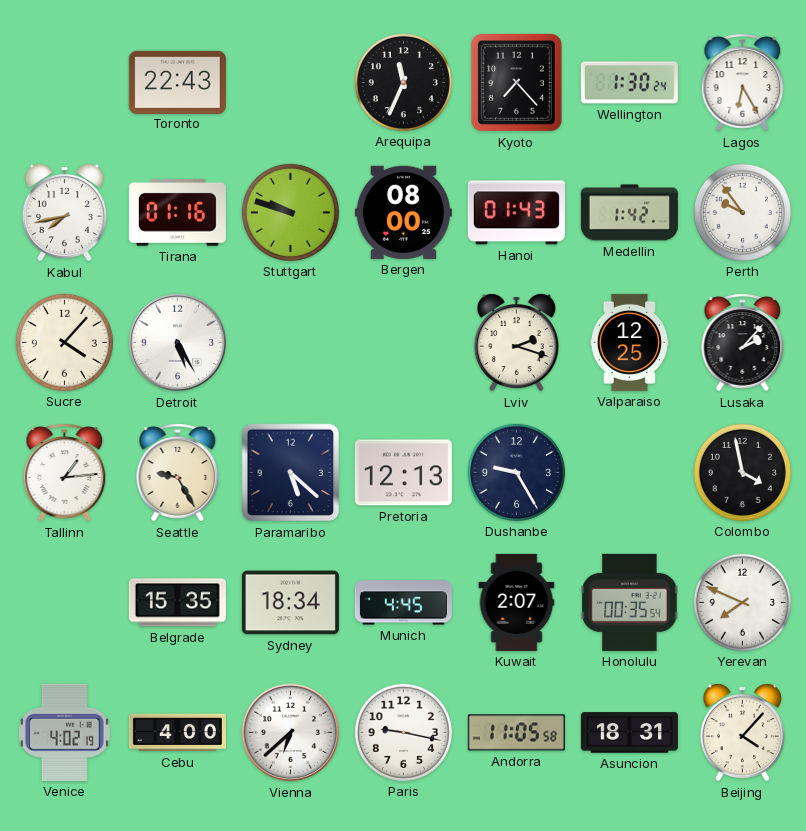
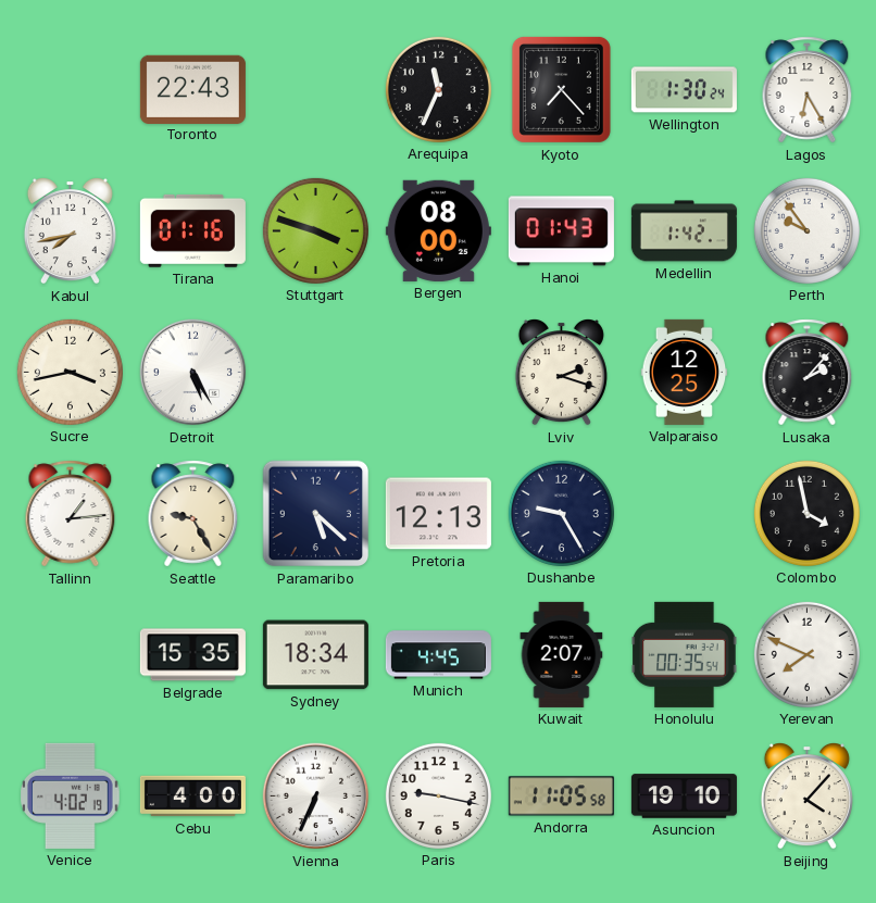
Stuttgart: 9:48 -> 3:48 (315, 230)
Sucre: 4:07 -> 3:43 (70, 372)
Vienna: 6:38 -> 6:34 (316, 797)
Asuncion: 18:31 -> 19:10 (684, 797)
